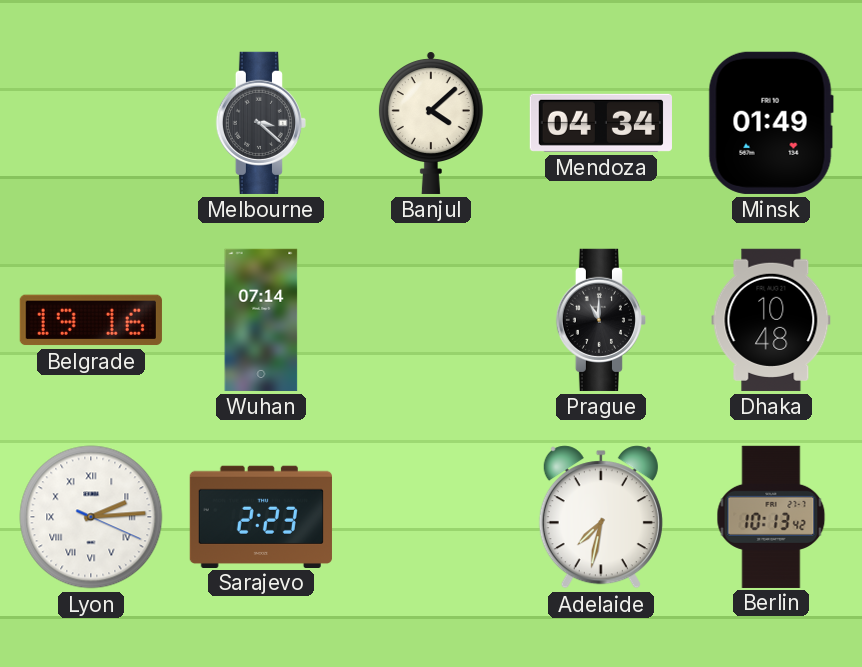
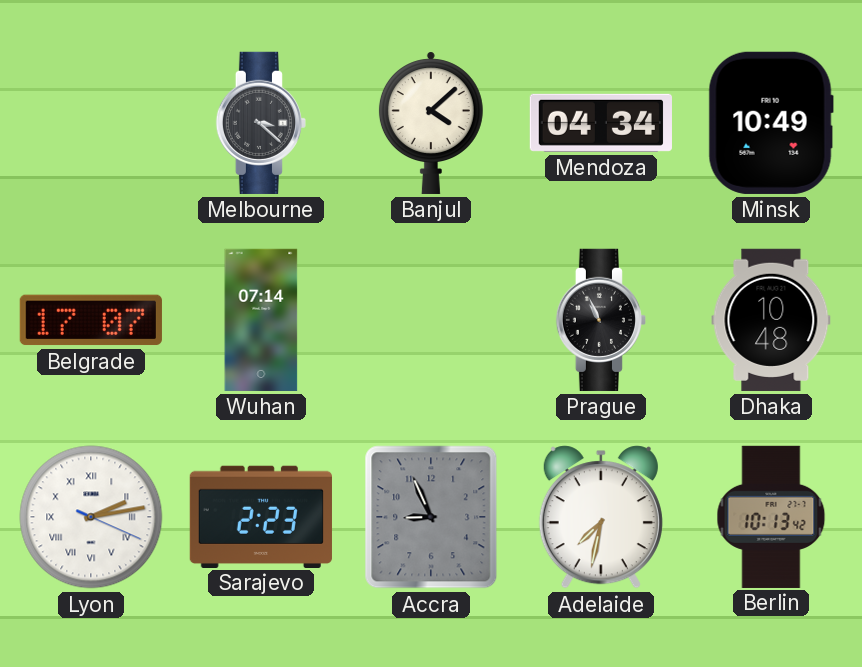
Minsk: 01:49 -> 10:49 (771, 123)
Belgrade: 19:16 -> 17:07 (91, 320)
Prague: 11:00 -> 10:56 (601, 320)
Lyon: 2:14 -> 2:13 (91, 517)
Accra: none -> 8:56 (431, 517)
